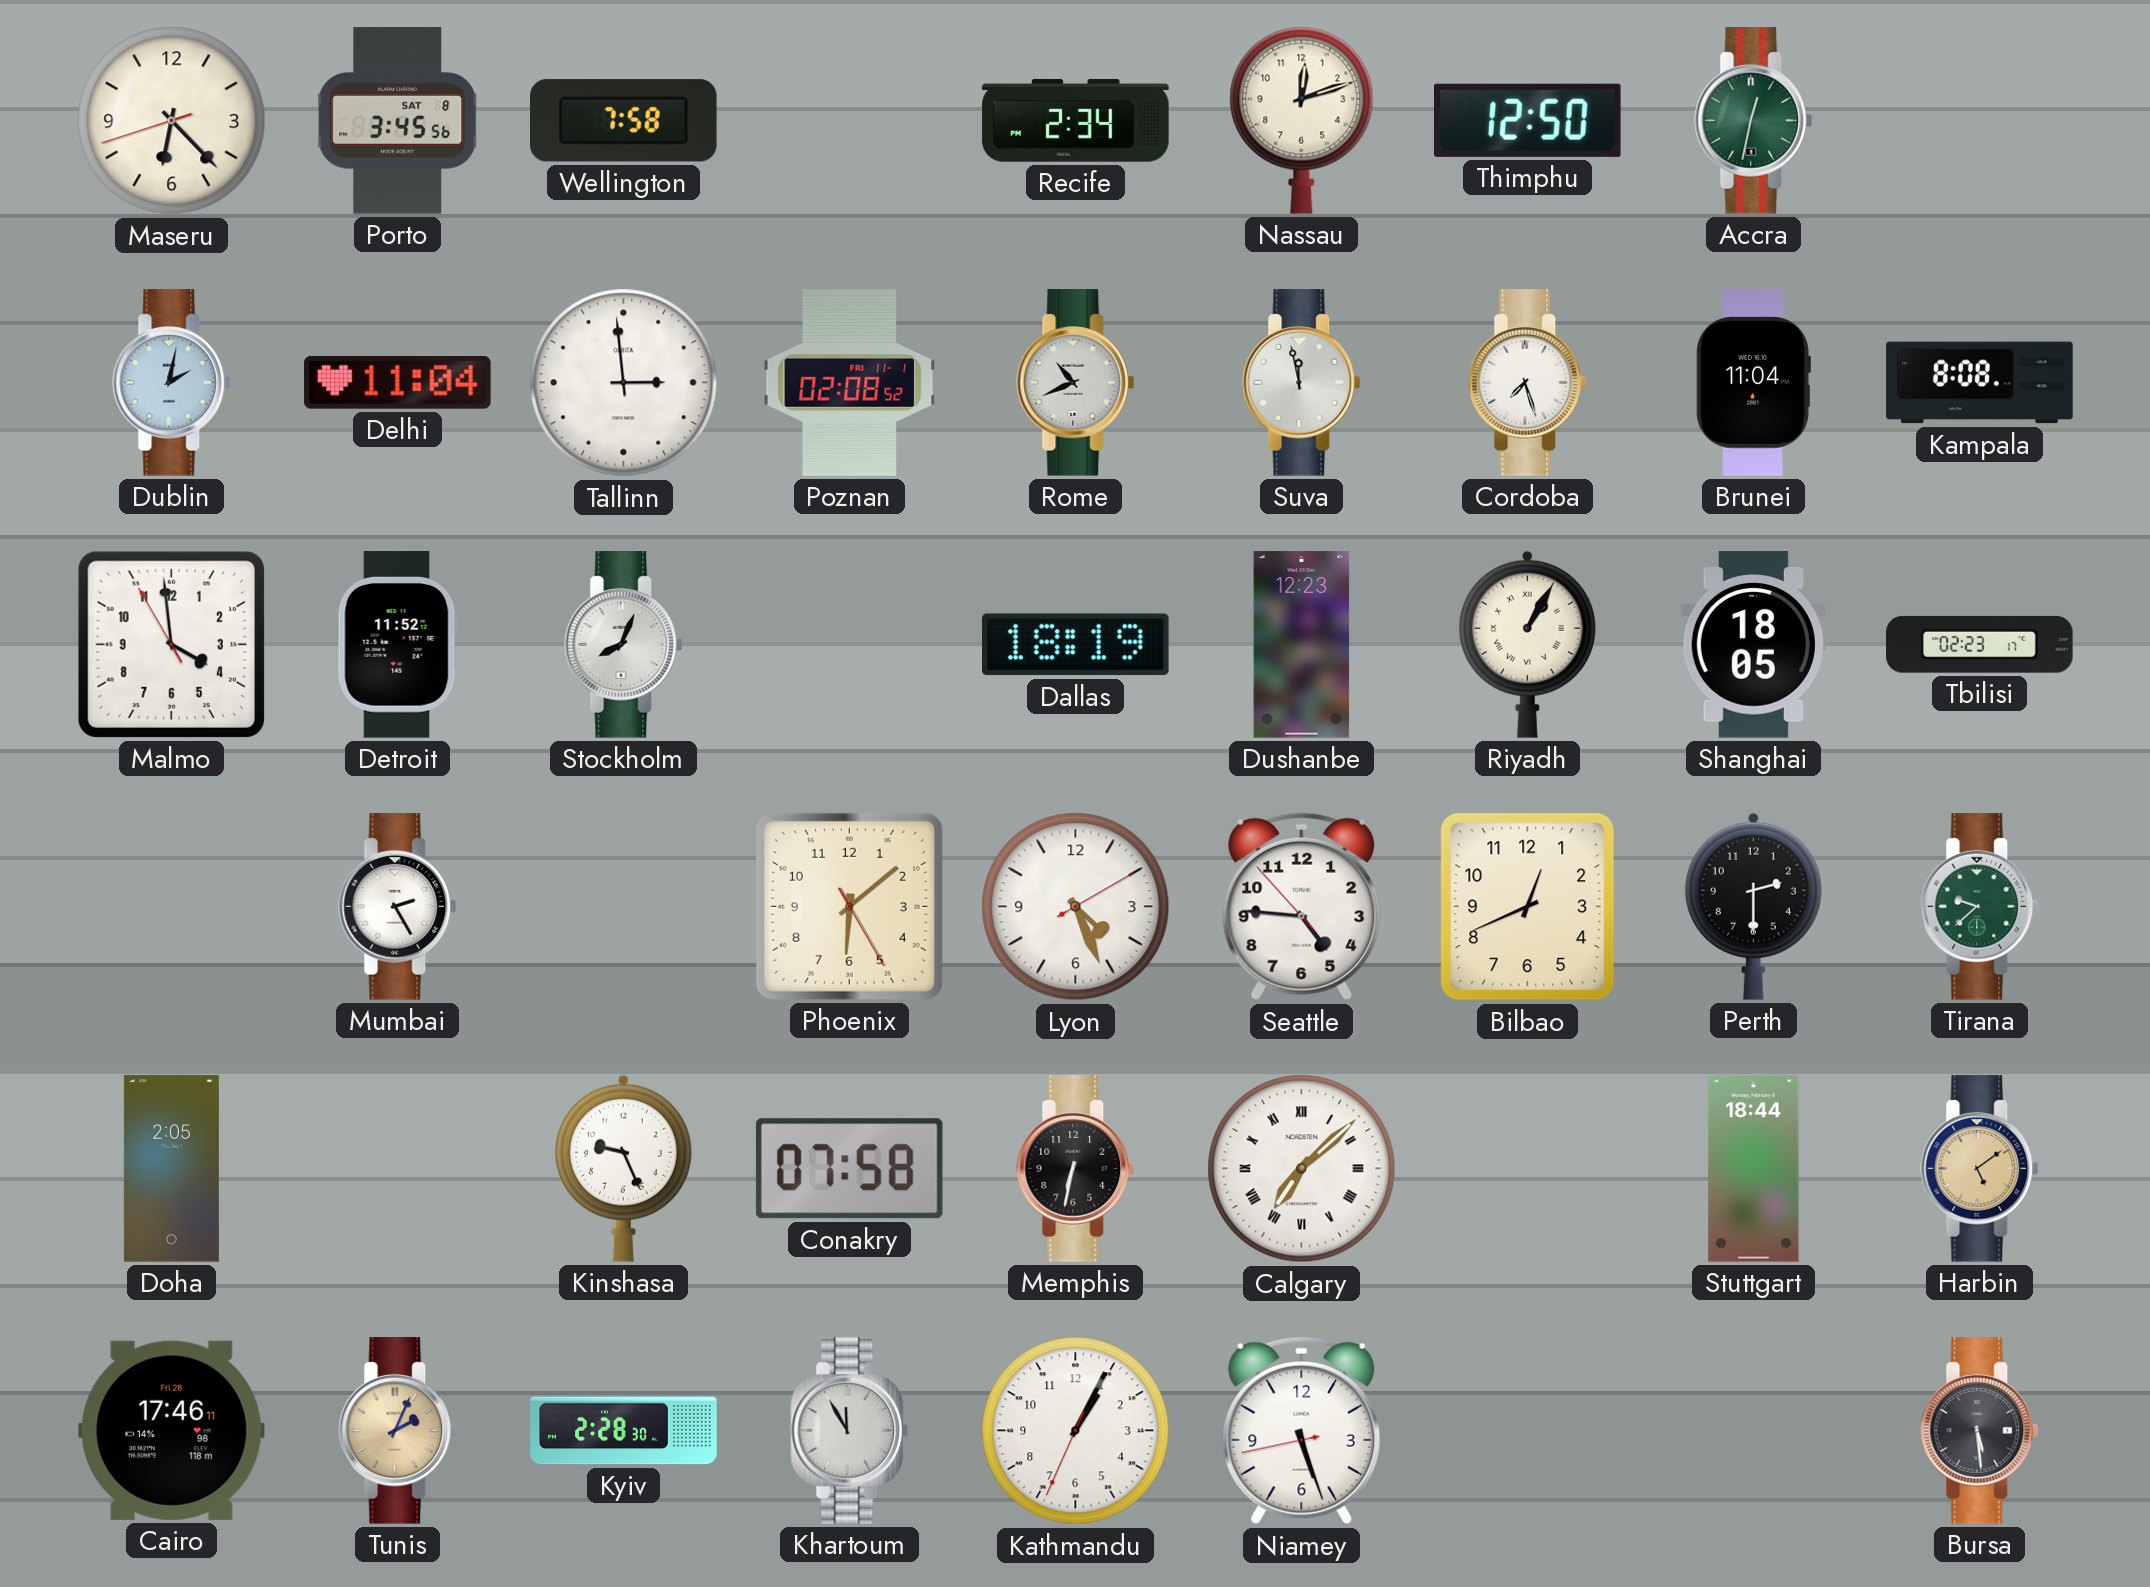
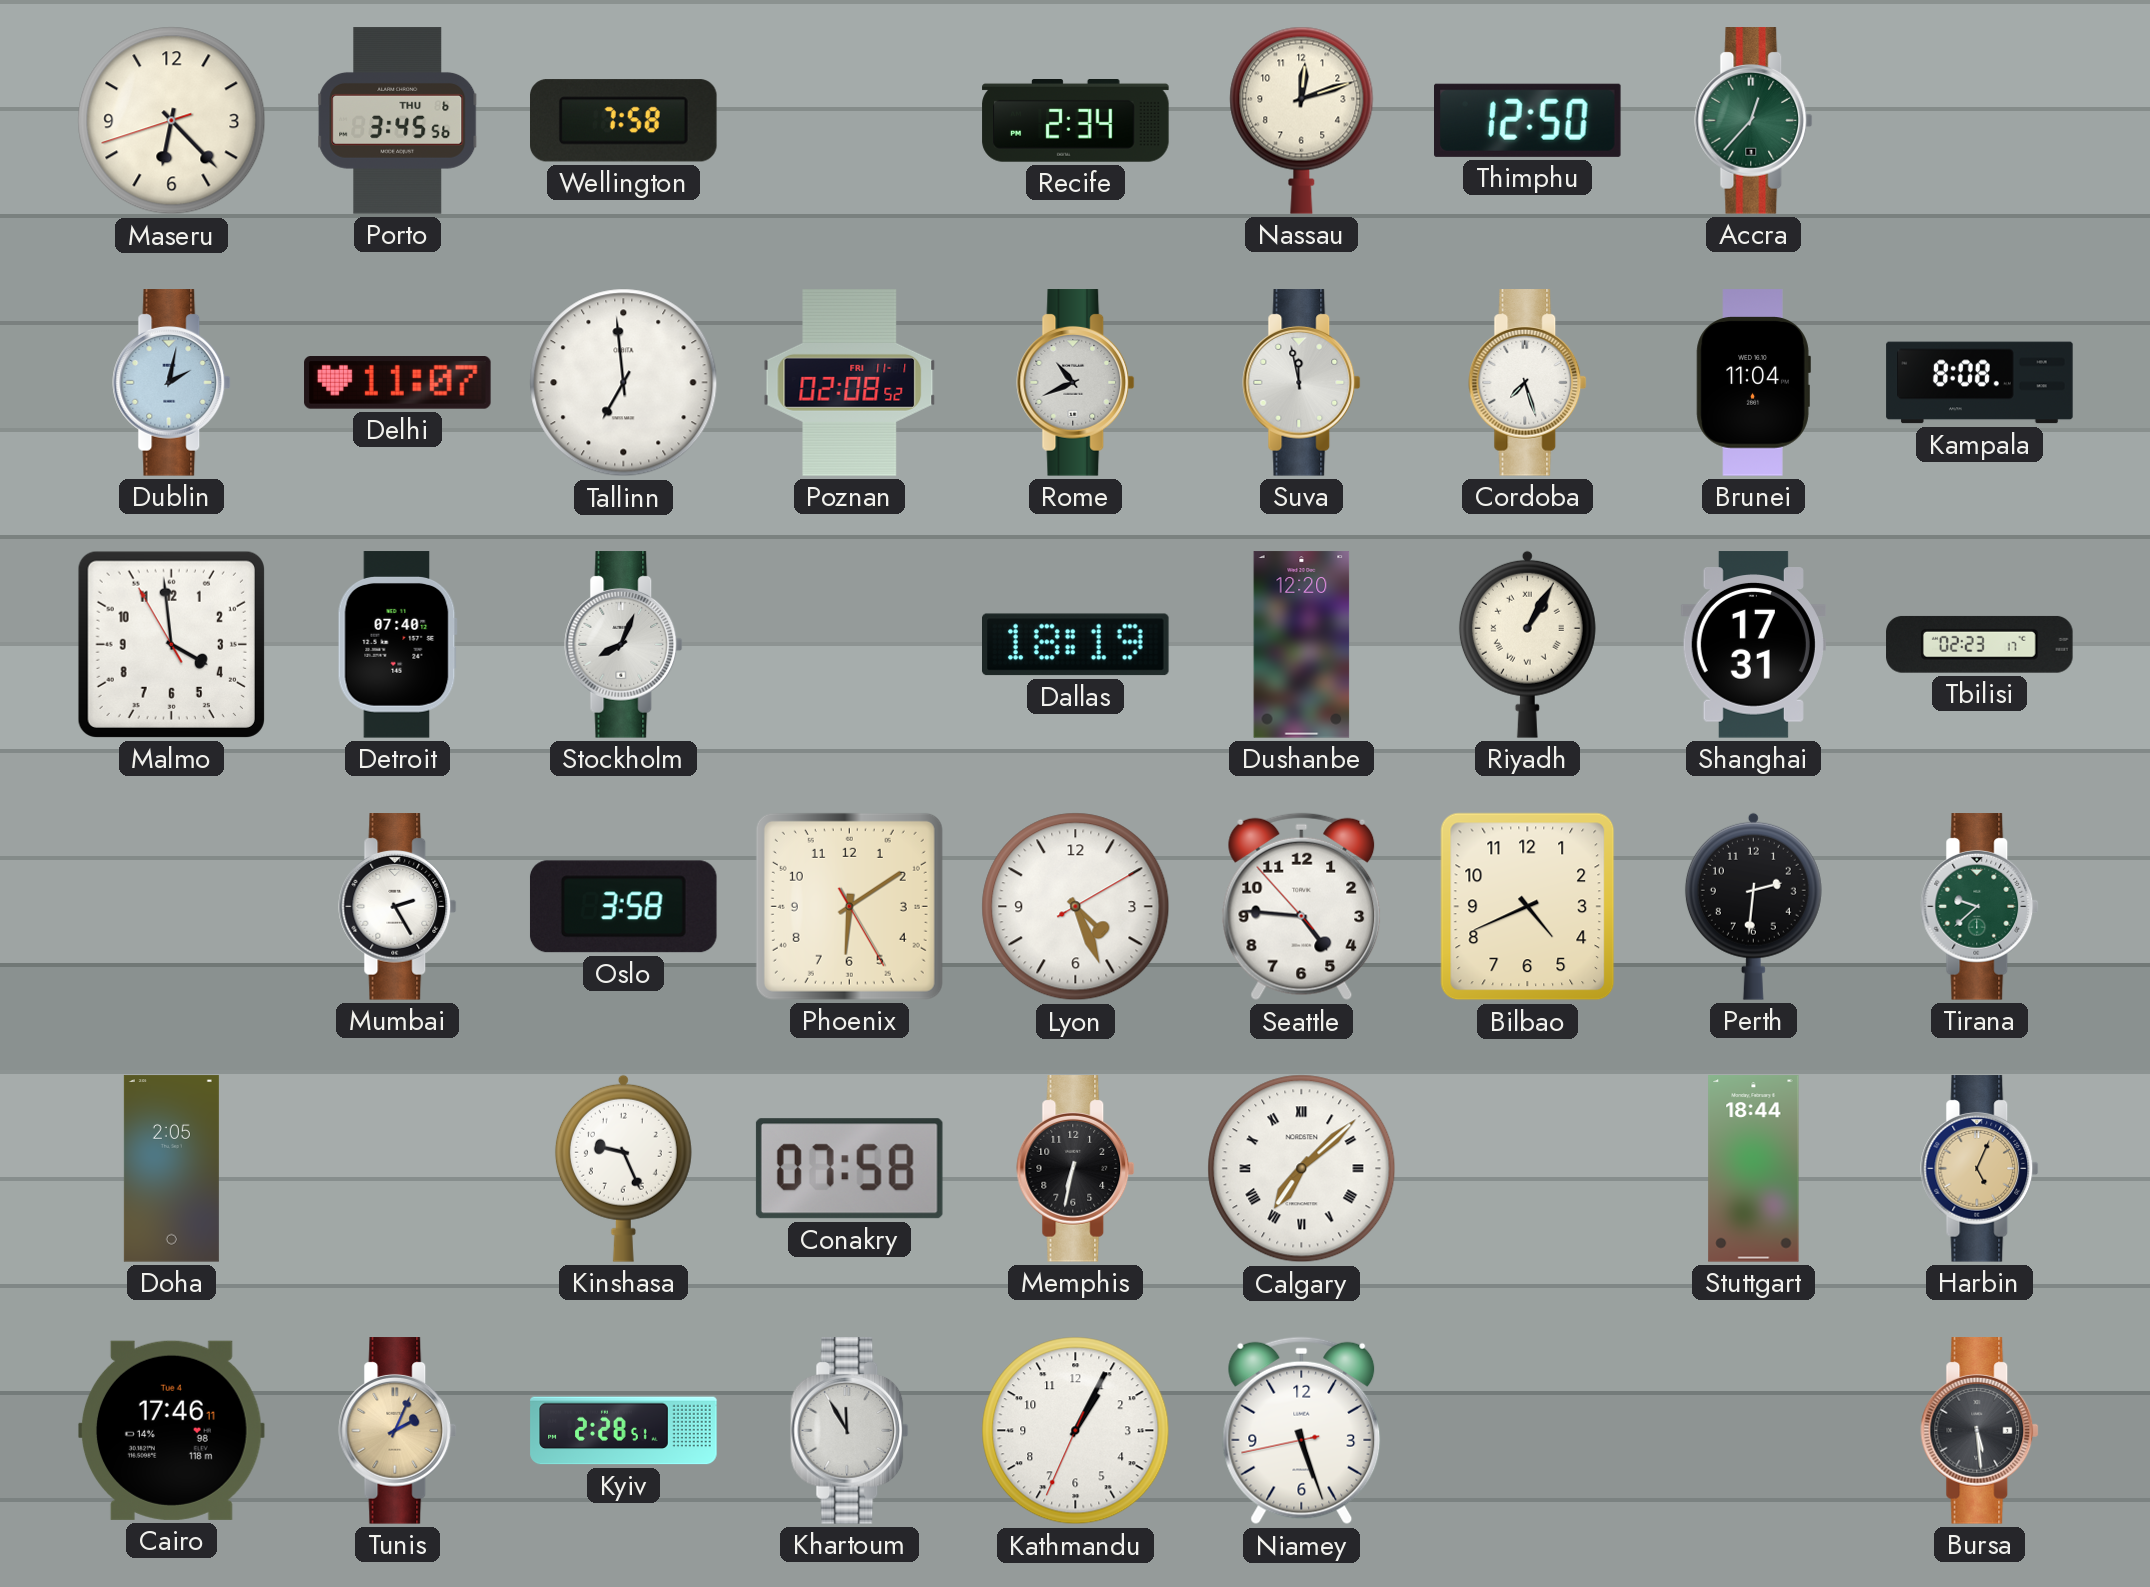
Porto date: SAT 8 -> THU 6 (398, 121)
Accra: 12:32 -> 12:37 (1754, 121)
Delhi: 11:04 -> 11:07 (398, 383)
Tallinn: 2:59 -> 6:59 (624, 383)
Detroit: 11:52 -> 07:40 (397, 645)
Dushanbe: 12:23 -> 12:20 (1302, 645)
Shanghai: 18:05 -> 17:31 (1753, 645)
Oslo: none -> 3:58 (623, 907)
Phoenix: 6:08 -> 6:09 (849, 906)
Bilbao: 12:41 -> 4:41 (1528, 907)
Perth: 2:30 -> 2:31 (1753, 906)
Harbin: 5:09 -> 5:04 (1980, 1169)
Cairo date: Fri 28 -> Tue 4 (172, 1430)
Kyiv: 2:28:30 -> 2:28:51 (624, 1431)
